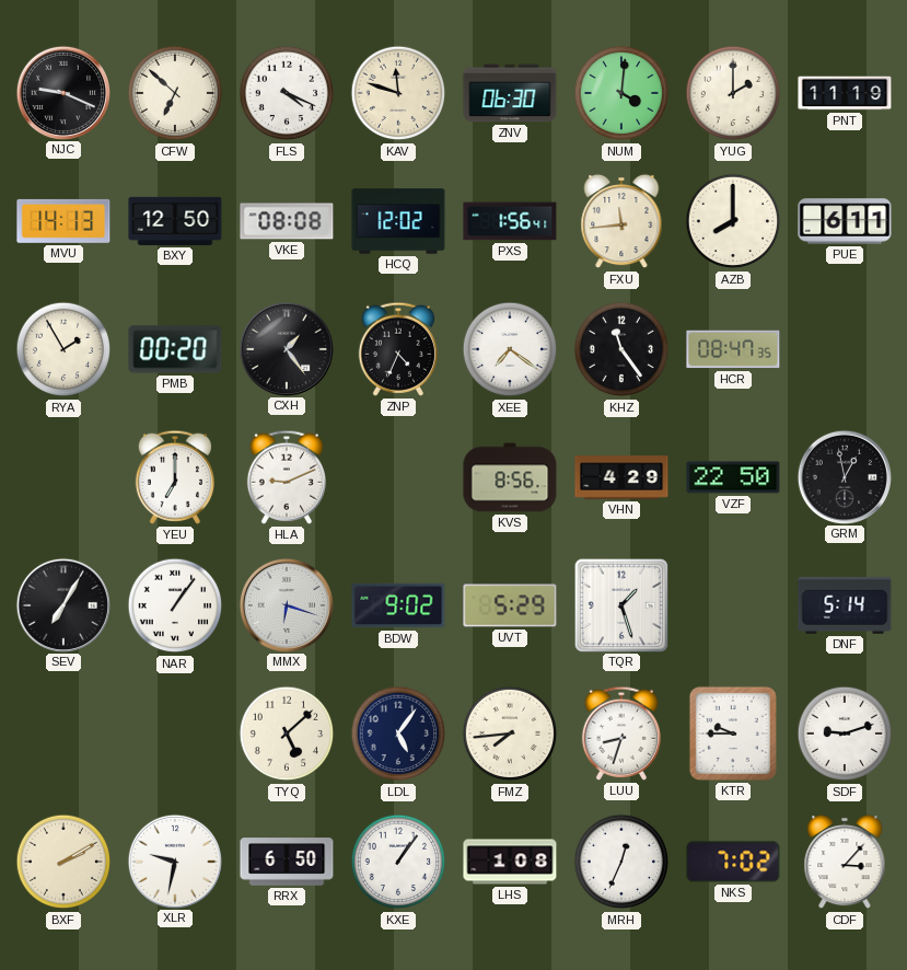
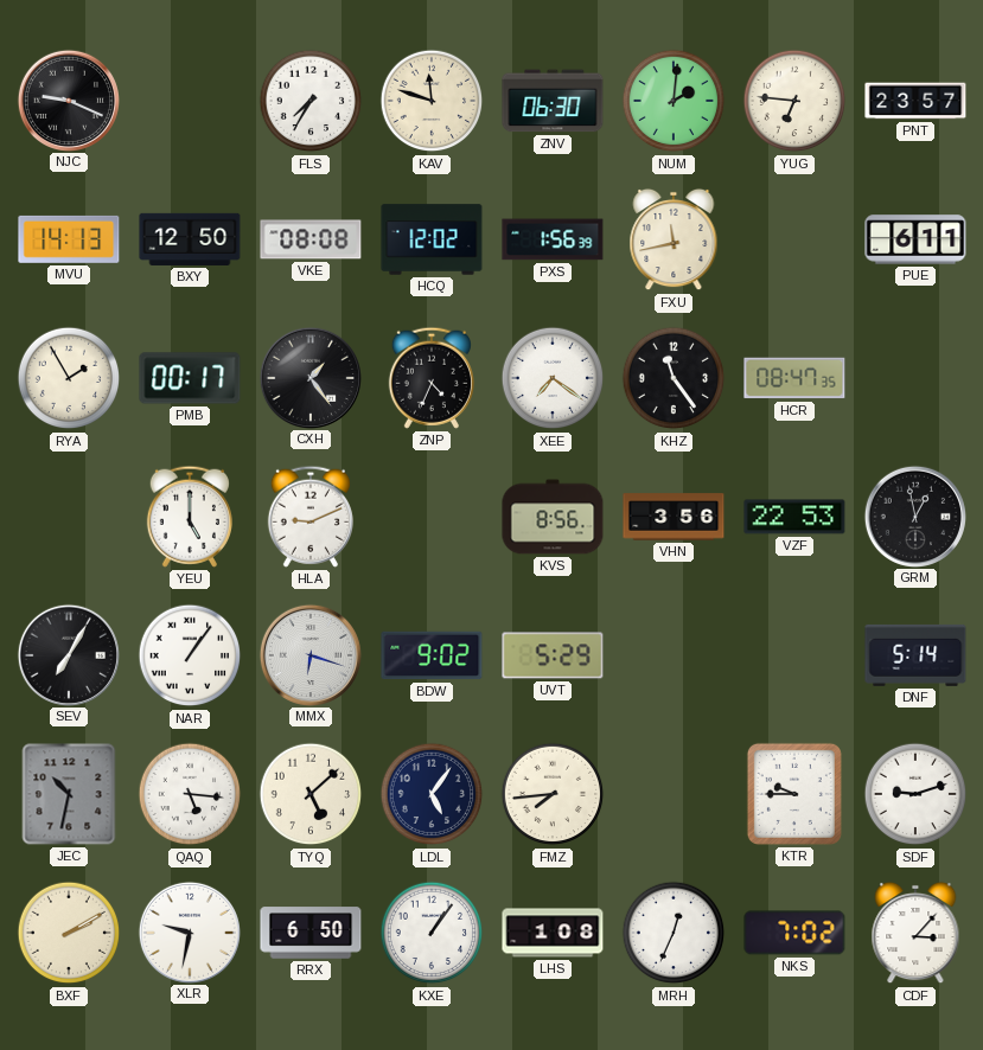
CFW: 6:52 -> none (175, 93)
FLS: 4:19 -> 7:35 (311, 101)
NUM: 4:01 -> 2:01 (674, 101)
YUG: 2:00 -> 6:46 (794, 101)
PNT: 11:19 -> 23:57 (915, 101)
PXS: 1:56:41 -> 1:56:39 (553, 239)
FXU: 11:44 -> 11:43 (674, 239)
AZB: 8:00 -> none (733, 221)
PMB: 00:20 -> 00:17 (190, 378)
YEU: 7:00 -> 5:00 (190, 517)
VHN: 4:29 -> 3:56 (674, 517)
VZF: 22:50 -> 22:53 (794, 517)
TQR: 1:27 -> none (620, 604)
JEC: none -> 10:32 (69, 794)
QAQ: none -> 5:16 (190, 794)
LUU: 8:33 -> none (621, 734)
